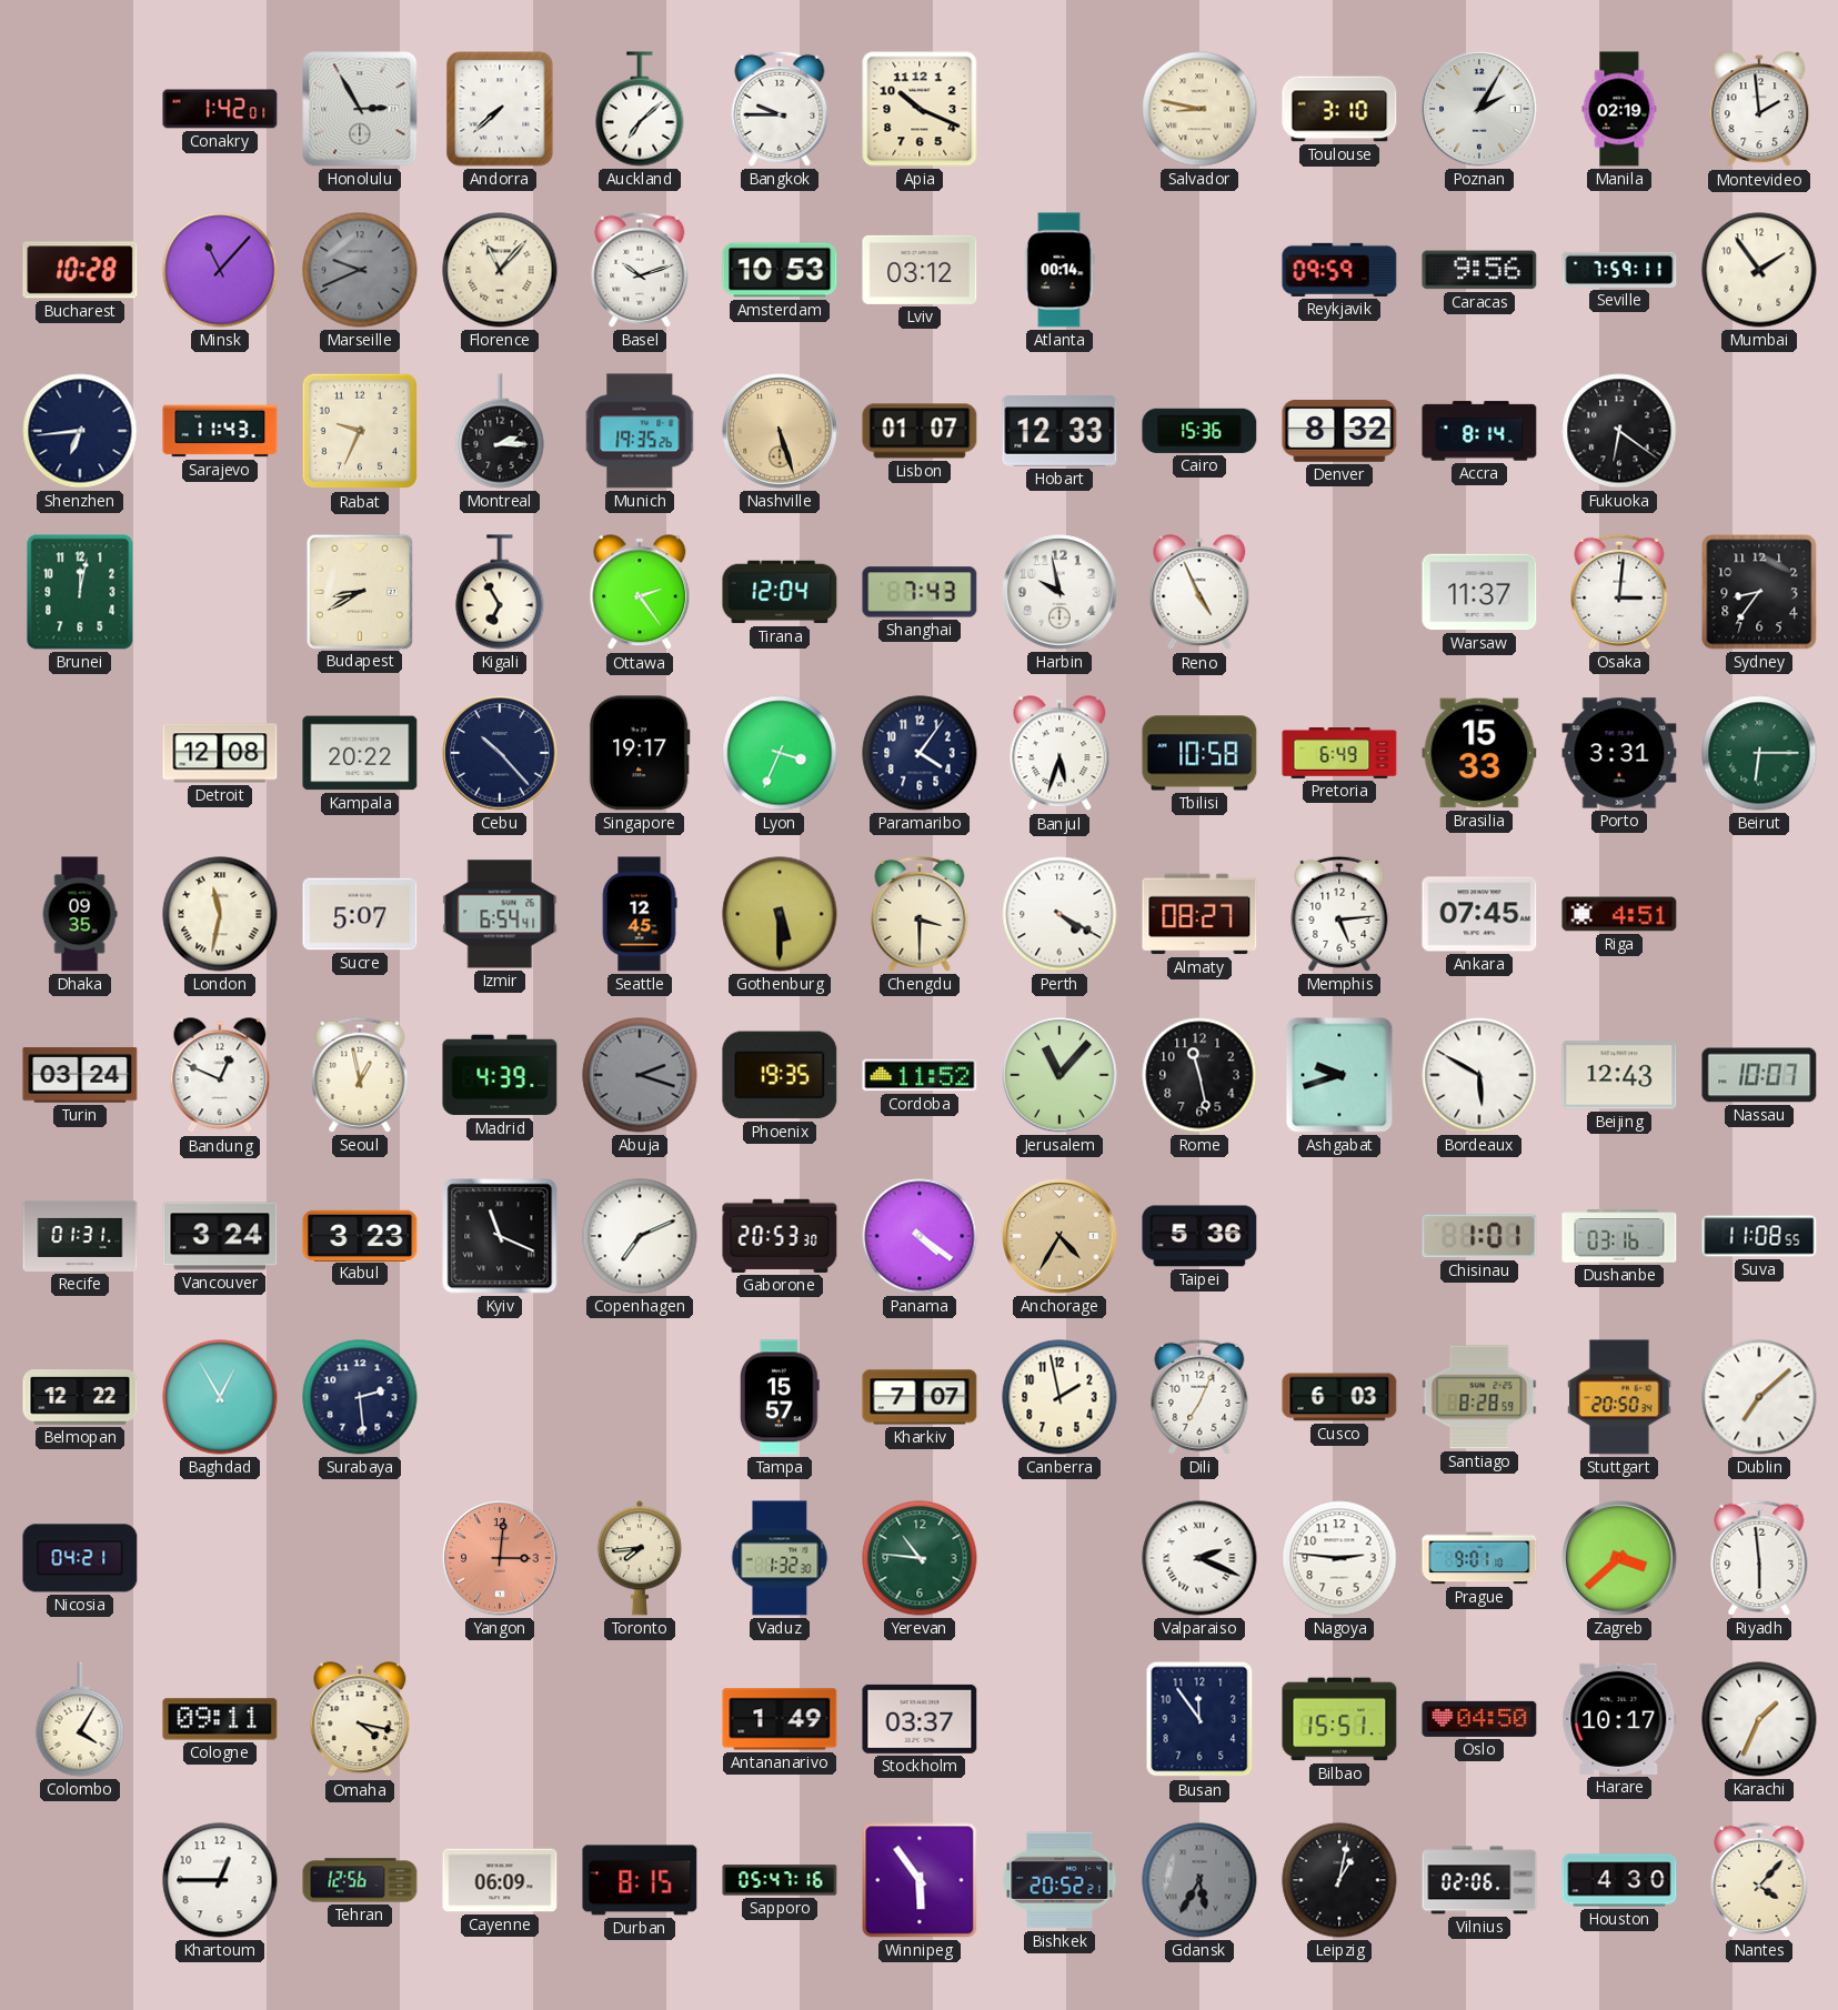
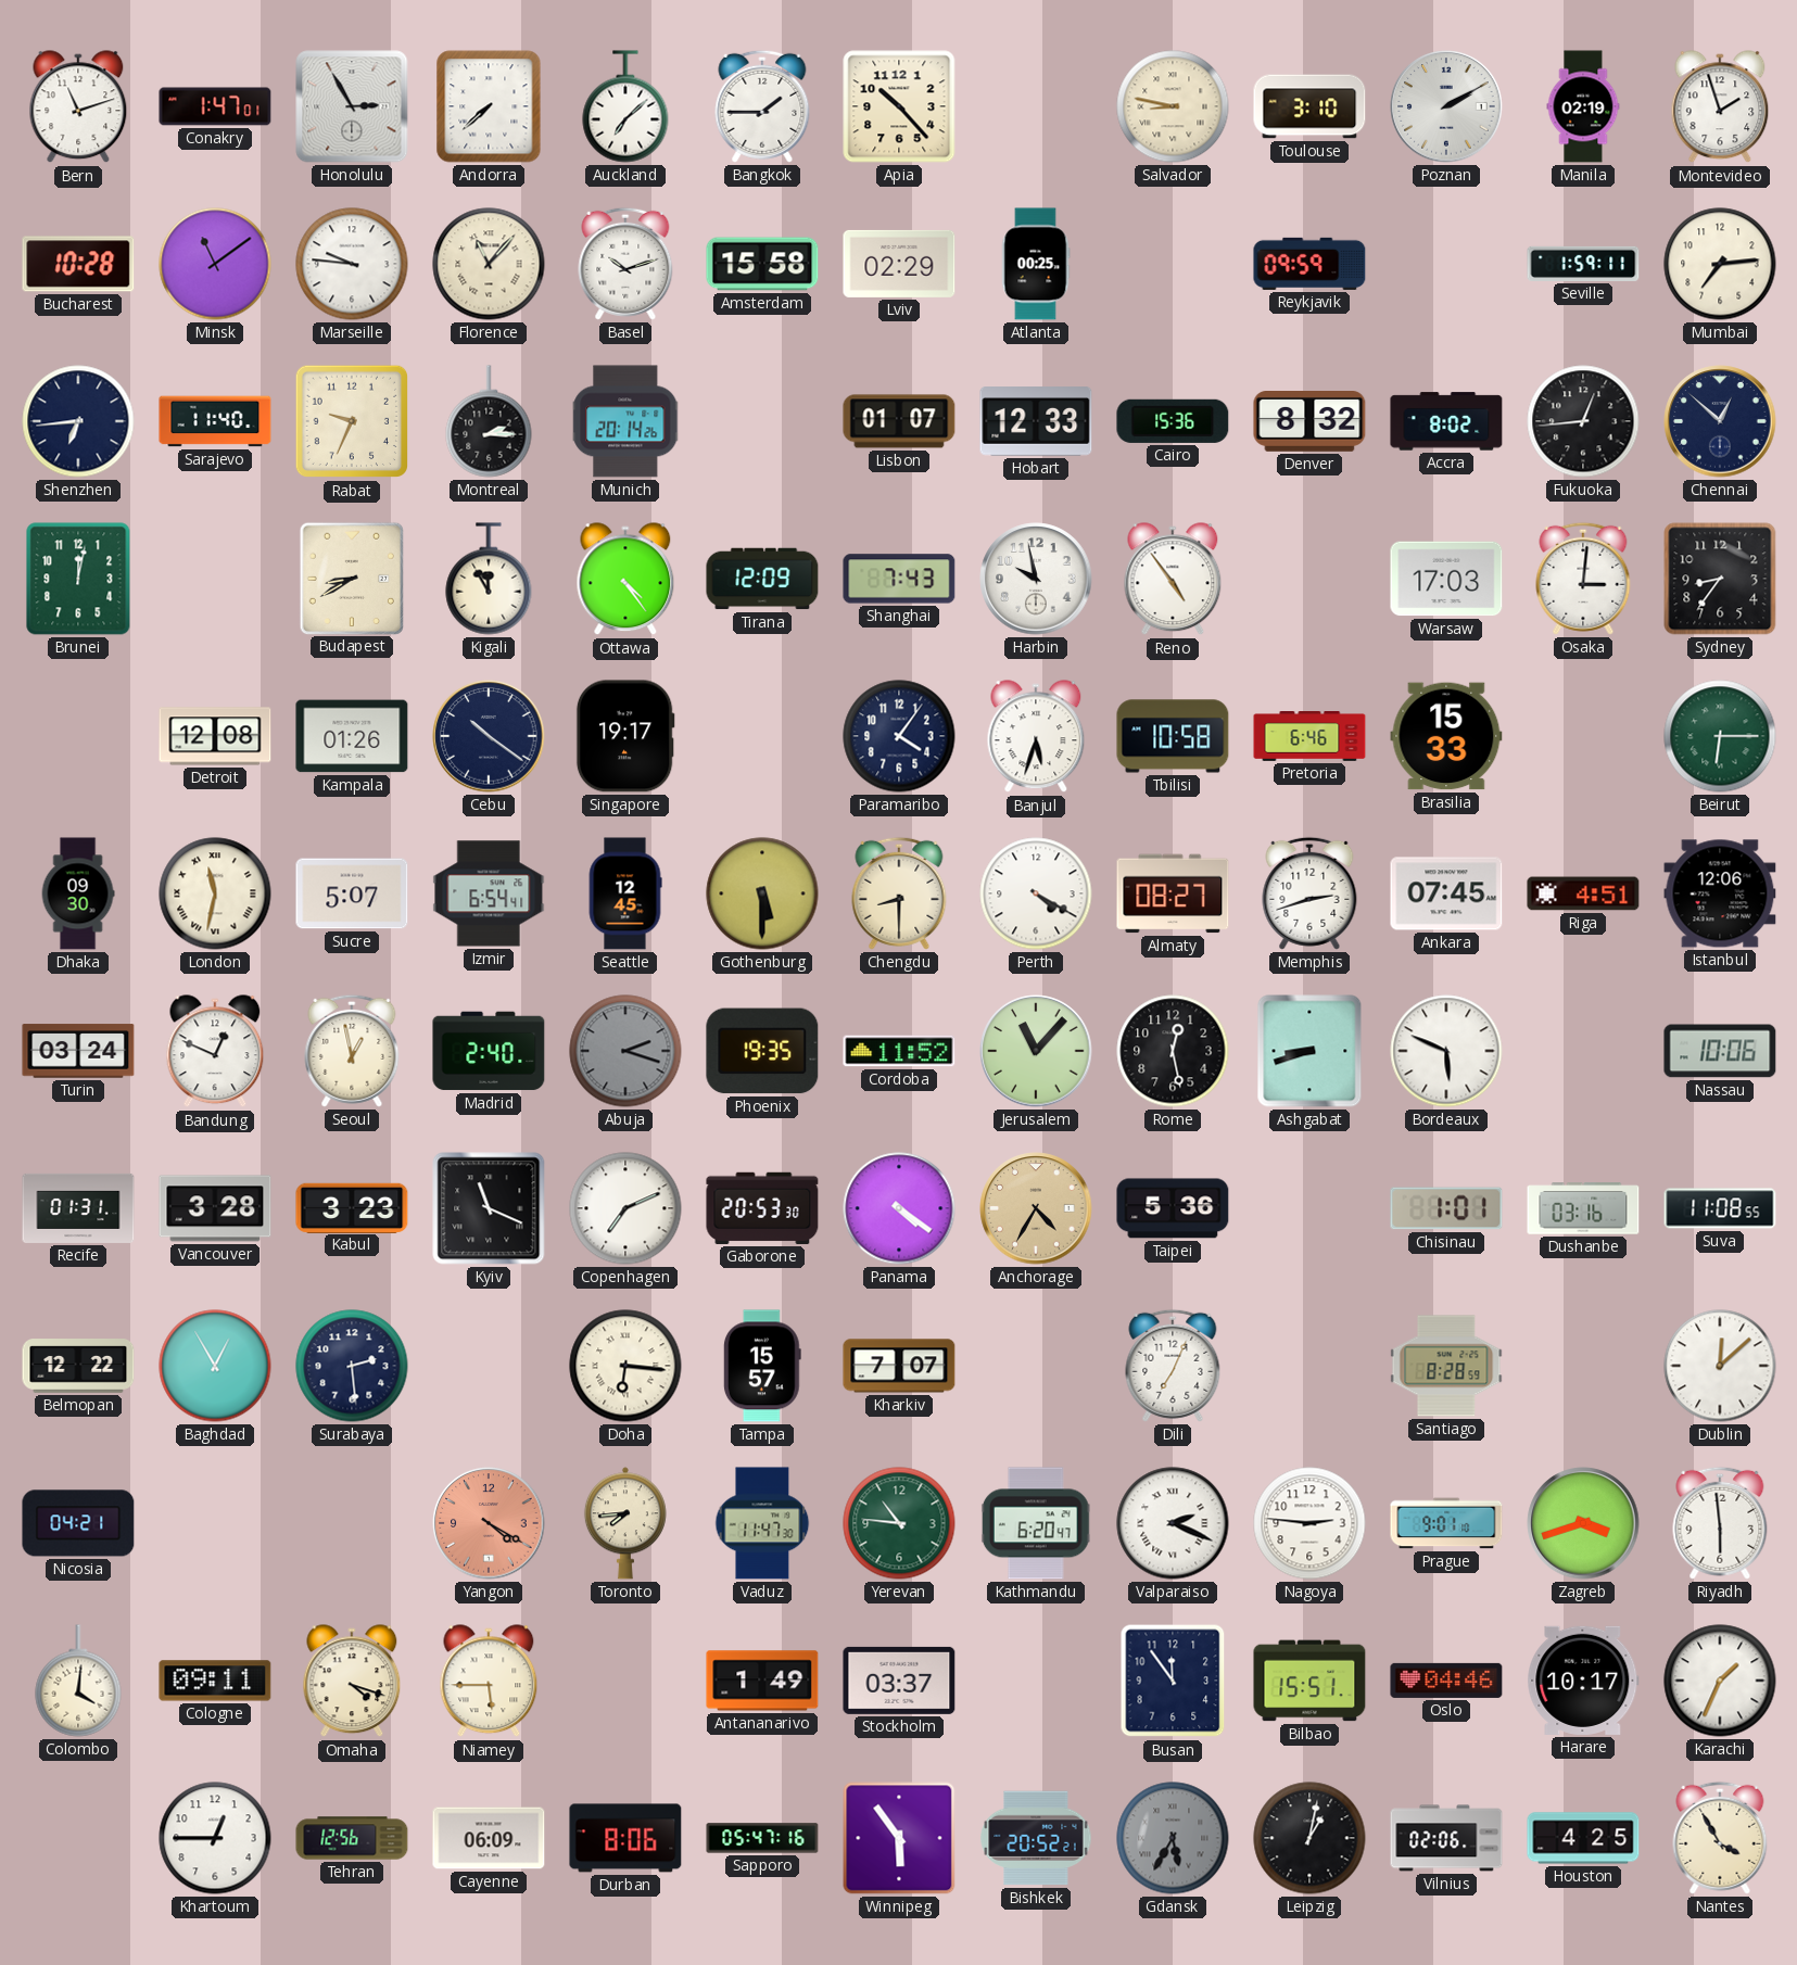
Bern: none -> 11:12 (78, 107)
Conakry: 1:42 -> 1:47 (215, 106)
Bangkok: 9:45 -> 1:45 (762, 106)
Apia: 10:19 -> 10:23 (899, 106)
Poznan: 2:05 -> 2:10 (1446, 106)
Montevideo: 1:59 -> 1:57 (1720, 107)
Minsk: 11:07 -> 11:09 (215, 264)
Marseille: 9:41 -> 9:46 (352, 264)
Marseille dial: grey -> white (352, 264)
Amsterdam: 10:53 -> 15:58 (762, 264)
Lviv: 03:12 -> 02:29 (899, 264)
Atlanta: 00:14 -> 00:25 (1036, 264)
Caracas: 9:56 -> none (1479, 270)
Seville: 7:59 -> 1:59 (1583, 264)
Mumbai: 1:54 -> 7:14 (1720, 264)
Sarajevo: 11:43 -> 11:40 (215, 421)
Munich: 19:35 -> 20:14 (627, 421)
Nashville: 5:27 -> none (780, 431)
Accra: 8:14 -> 8:02 (1446, 421)
Fukuoka: 6:21 -> 12:44 (1583, 421)
Chennai: none -> 12:52 (1720, 421)
Kigali: 6:55 -> 11:55 (489, 579)
Ottawa: 2:24 -> 4:24 (625, 580)
Tirana: 12:04 -> 12:09 (762, 579)
Reno: 4:56 -> 4:54 (1173, 580)
Warsaw: 11:37 -> 17:03 (1446, 579)
Kampala: 20:22 -> 01:26 (352, 736)
Cebu: 10:23 -> 10:21 (489, 736)
Lyon: 3:34 -> none (780, 753)
Pretoria: 6:49 -> 6:46 (1309, 737)
Porto: 3:31 -> none (1619, 753)
Dhaka: 09:35 -> 09:30 (78, 893)
Chengdu: 3:30 -> 8:30 (899, 893)
Memphis: 5:14 -> 2:42 (1309, 893)
Istanbul: none -> 12:06 (1720, 893)
Madrid: 4:39 -> 2:40 (489, 1051)
Rome: 11:28 -> 12:28 (1173, 1051)
Ashgabat: 9:42 -> 8:42 (1309, 1051)
Bordeaux: 5:50 -> 5:49 (1446, 1051)
Beijing: 12:43 -> none (1619, 1075)
Nassau: 10:07 -> 10:06 (1720, 1051)
Vancouver: 3:24 -> 3:28 (215, 1208)
Doha: none -> 6:16 (625, 1366)
Canberra: 1:58 -> none (1059, 1397)
Cusco: 6:03 -> none (1339, 1397)
Stuttgart: 20:50 -> none (1619, 1397)
Dublin: 7:08 -> 12:08 (1720, 1366)
Yangon: 3:01 -> 4:20 (489, 1523)
Vaduz: 1:32 -> 11:47 (762, 1523)
Kathmandu: none -> 6:20 (1036, 1523)
Zagreb: 3:38 -> 3:42 (1583, 1523)
Colombo: 4:05 -> 4:01 (78, 1681)
Omaha: 4:17 -> 4:18 (352, 1682)
Niamey: none -> 5:45 (489, 1682)
Oslo: 04:50 -> 04:46 (1446, 1681)
Durban: 8:15 -> 8:06 (625, 1838)
Houston: 4:30 -> 4:25 (1583, 1838)
Nantes: 4:07 -> 3:55 (1720, 1838)
